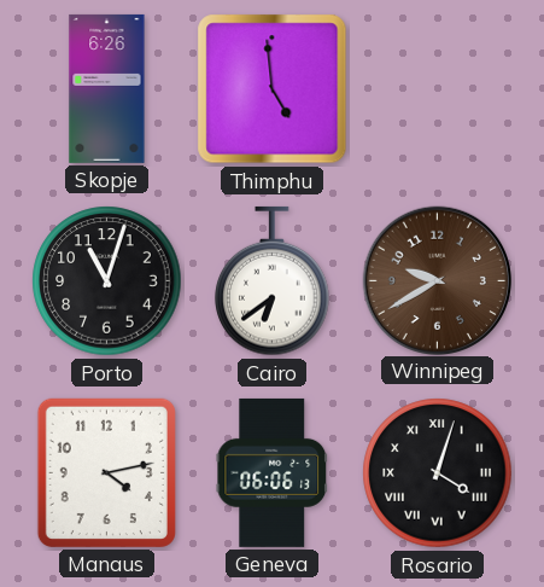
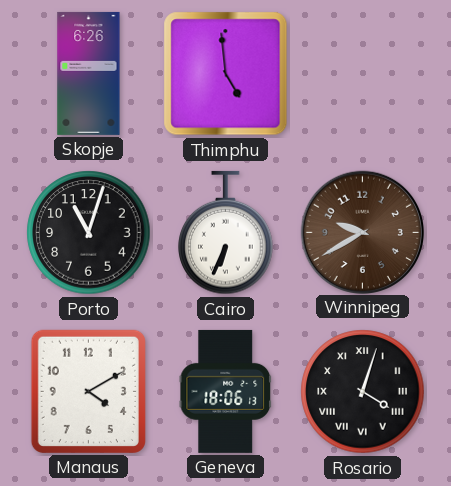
Cairo: 6:39 -> 6:34 (226, 233)
Manaus: 4:13 -> 4:10 (88, 391)
Geneva: 06:06 -> 18:06 (226, 391)
